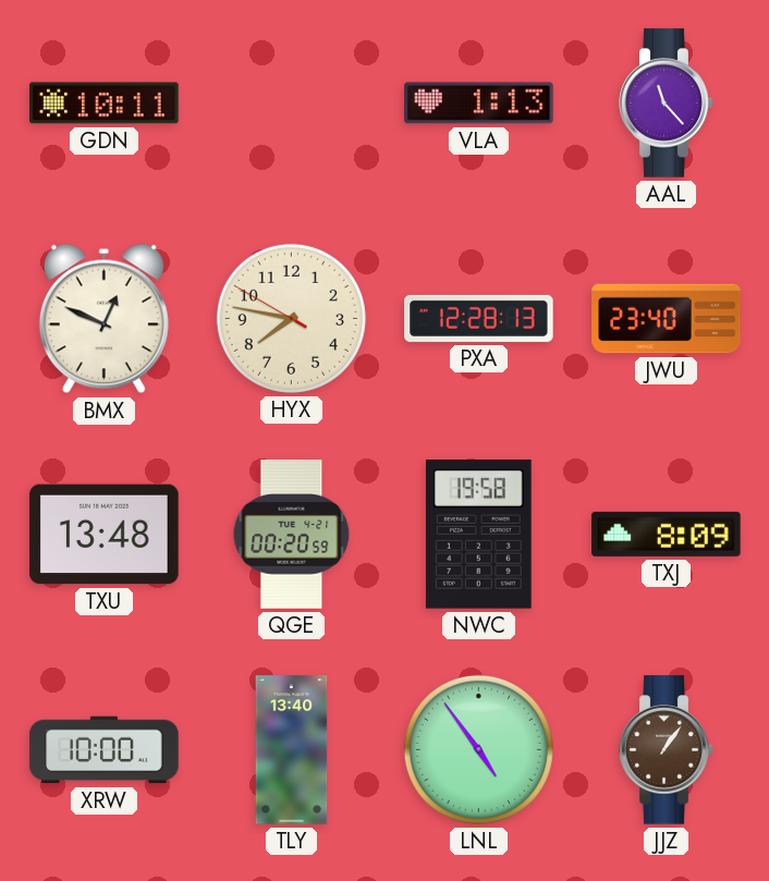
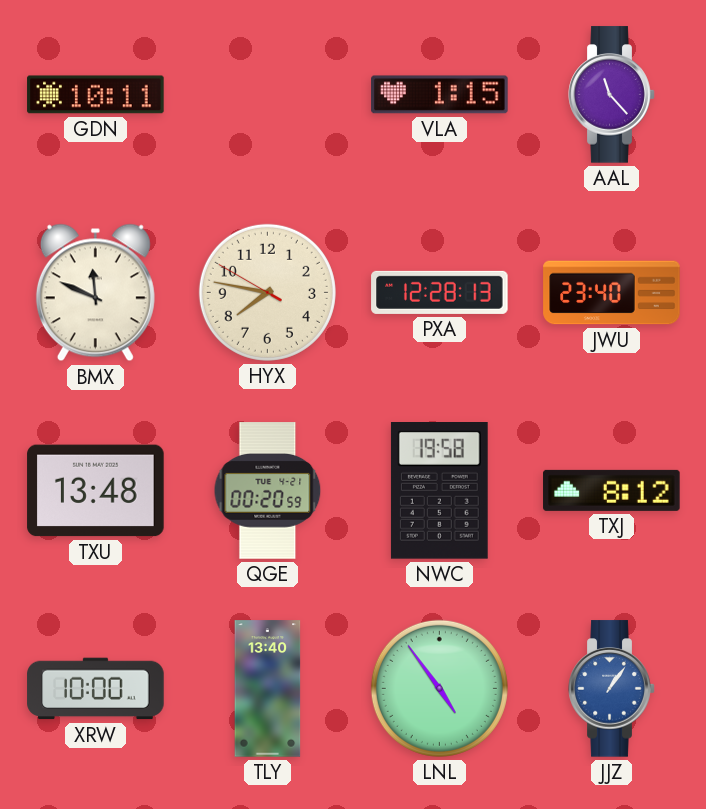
VLA: 1:13 -> 1:15 (440, 95)
BMX: 12:49 -> 11:49 (95, 293)
TXJ: 8:09 -> 8:12 (612, 490)
JJZ dial: brown -> blue (612, 689)
